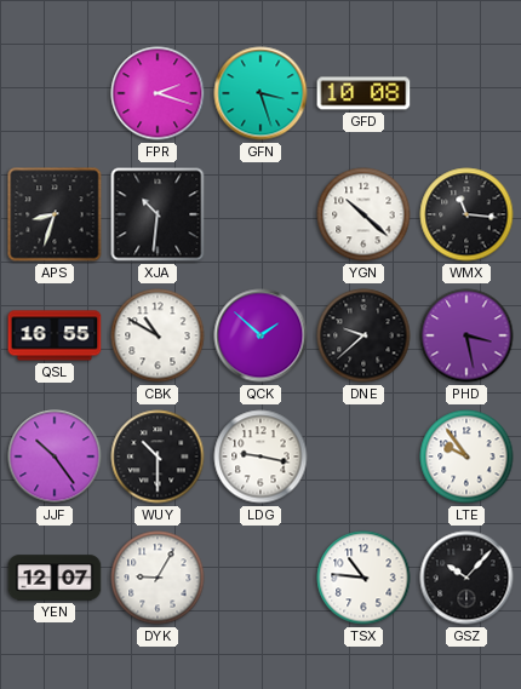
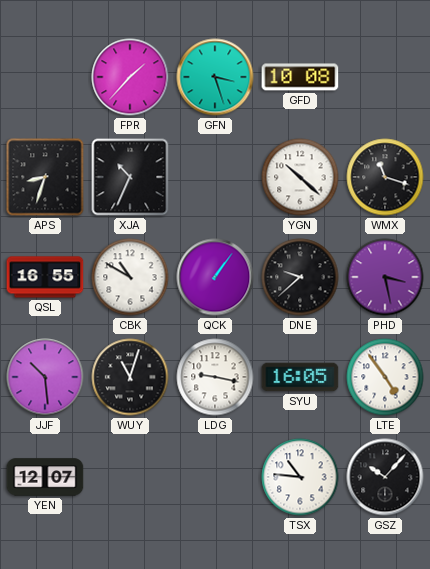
FPR: 2:18 -> 1:37 (130, 77)
XJA: 10:31 -> 10:34 (130, 177)
WMX: 11:16 -> 11:18 (385, 177)
QCK: 1:52 -> 1:06 (215, 277)
JJF: 10:24 -> 10:29 (45, 377)
WUY: 10:30 -> 11:03 (130, 377)
SYU: none -> 16:05 (300, 377)
LTE: 9:54 -> 4:54 (385, 377)
DYK: 9:05 -> none (158, 578)
